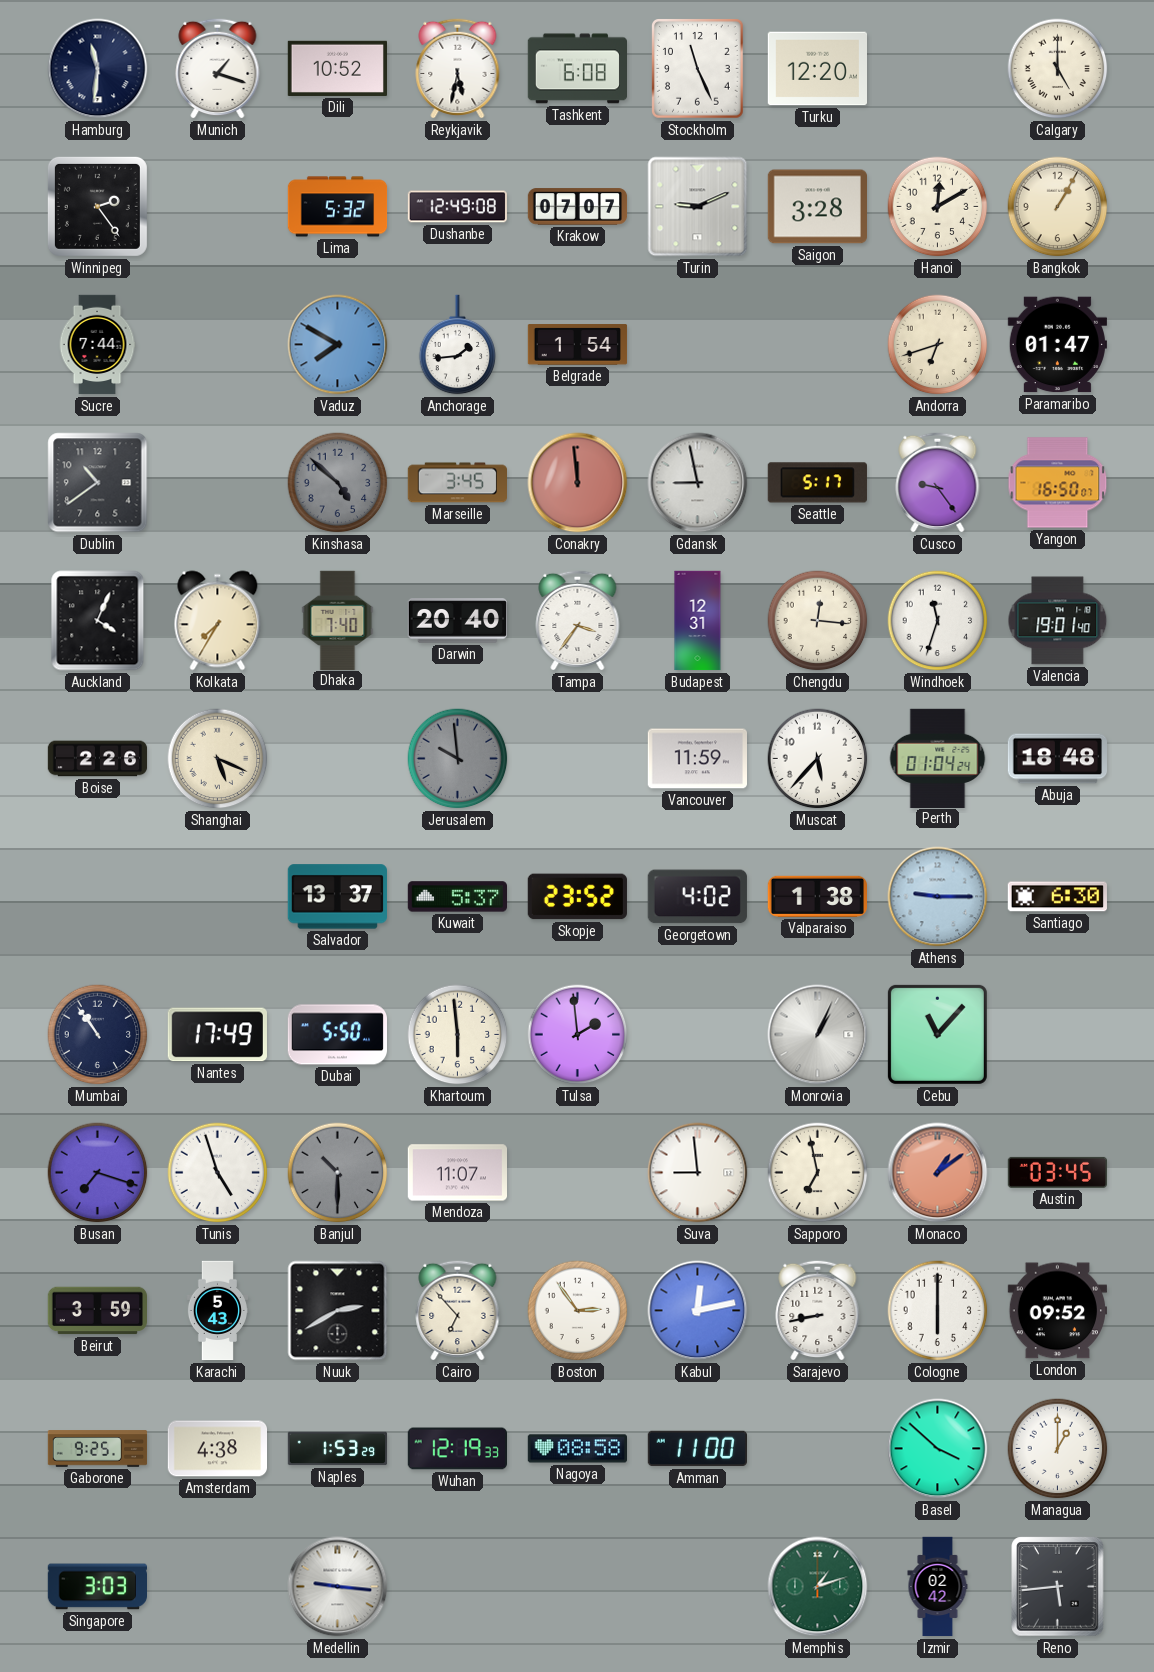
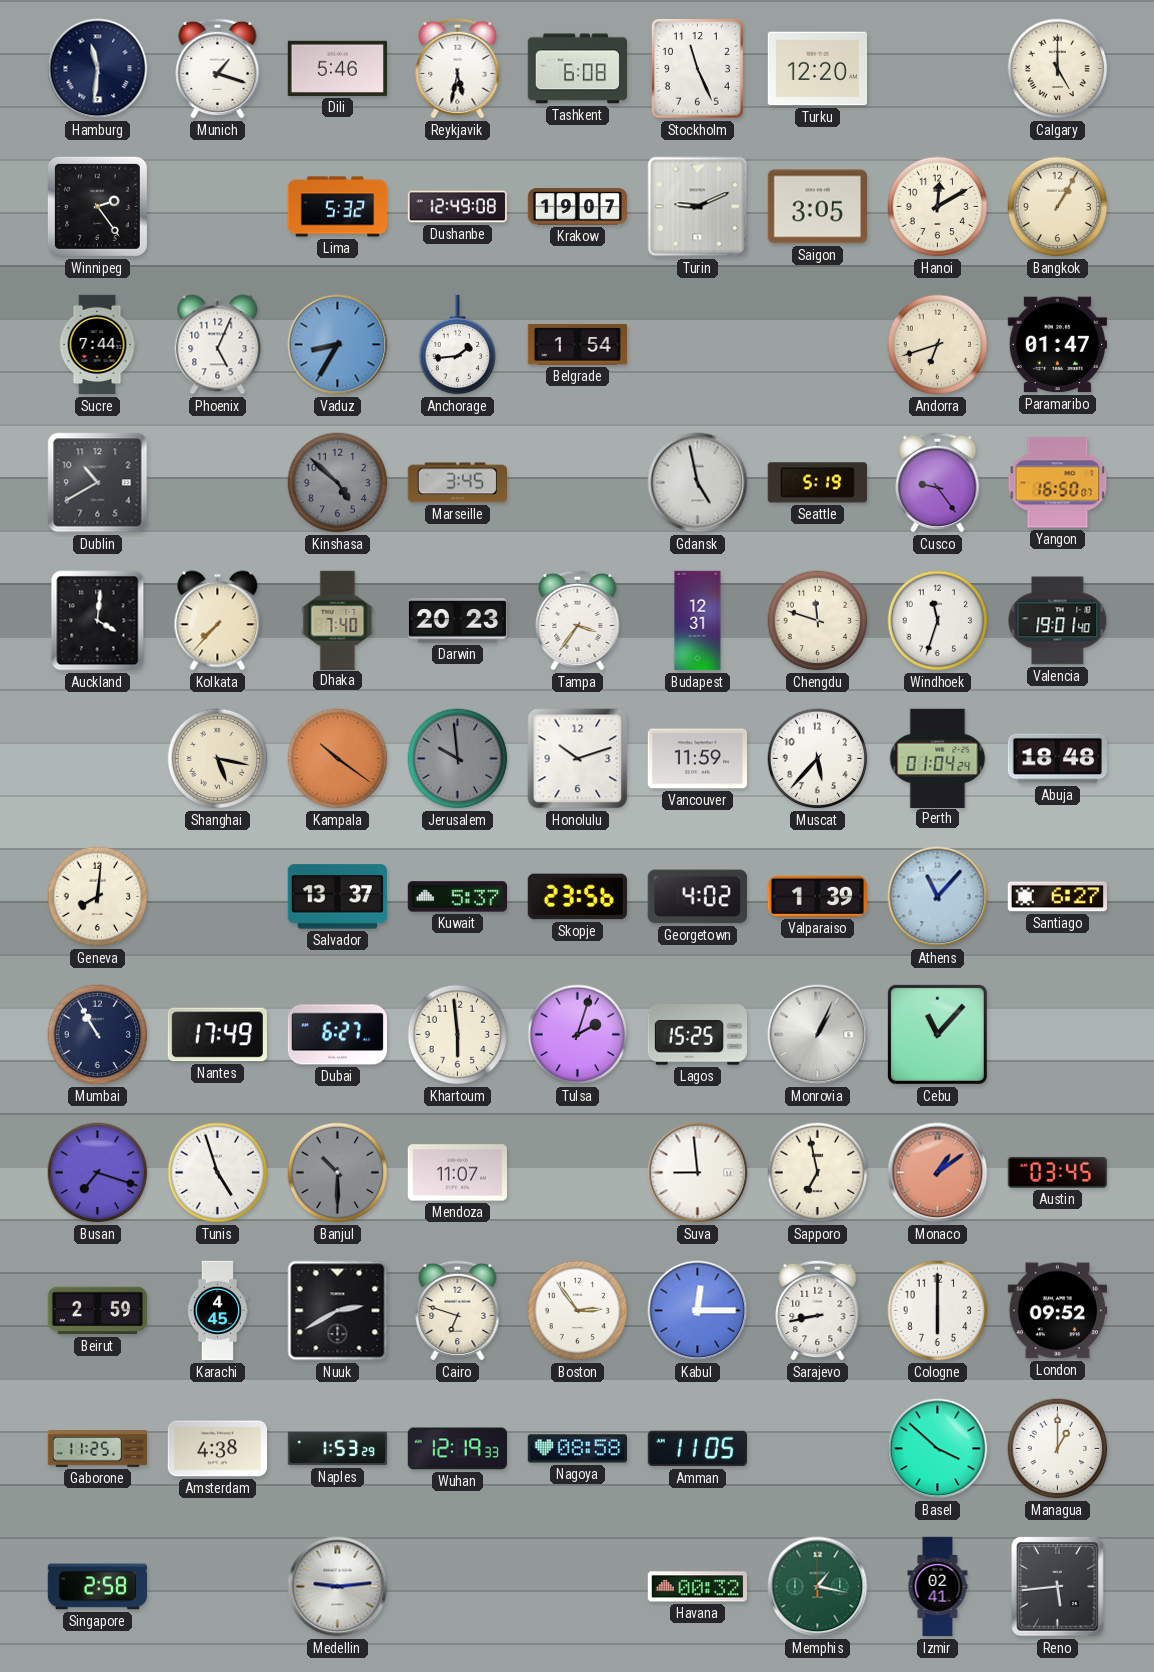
Dili: 10:52 -> 5:46 (337, 68)
Krakow: 07:07 -> 19:07 (578, 207)
Saigon: 3:28 -> 3:05 (817, 207)
Phoenix: none -> 5:04 (218, 345)
Vaduz: 7:50 -> 8:35 (338, 345)
Dublin: 10:39 -> 10:40 (98, 483)
Conakry: 11:59 -> none (578, 483)
Gdansk: 8:58 -> 4:58 (698, 483)
Seattle: 5:17 -> 5:19 (817, 483)
Auckland: 4:04 -> 4:01 (98, 621)
Kolkata: 7:35 -> 7:37 (218, 621)
Darwin: 20:40 -> 20:23 (457, 621)
Chengdu: 12:16 -> 11:48 (818, 621)
Boise: 2:26 -> none (98, 759)
Shanghai: 5:19 -> 5:17 (218, 759)
Kampala: none -> 10:21 (338, 759)
Honolulu: none -> 10:12 (578, 759)
Geneva: none -> 8:01 (98, 897)
Skopje: 23:52 -> 23:56 (577, 897)
Valparaiso: 1:38 -> 1:39 (817, 896)
Athens: 9:15 -> 11:07 (938, 897)
Santiago: 6:30 -> 6:27 (1057, 897)
Mumbai: 10:54 -> 10:55 (98, 1035)
Dubai: 5:50 -> 6:27 (337, 1035)
Tulsa: 1:59 -> 2:03 (578, 1035)
Lagos: none -> 15:25 (697, 1035)
Beirut: 3:59 -> 2:59 (97, 1311)
Karachi: 5:43 -> 4:45 (217, 1311)
Cairo: 6:53 -> 6:48 (458, 1310)
Kabul: 12:13 -> 12:15 (698, 1311)
Gaborone: 9:25 -> 11:25 (98, 1449)
Amman: 11:00 -> 11:05 (697, 1449)
Singapore: 3:03 -> 2:58 (97, 1587)
Medellin: 9:16 -> 9:14 (338, 1587)
Havana: none -> 00:32 (697, 1587)
Memphis: 1:12 -> 1:17 (818, 1587)
Izmir: 02:42 -> 02:41 (938, 1587)
